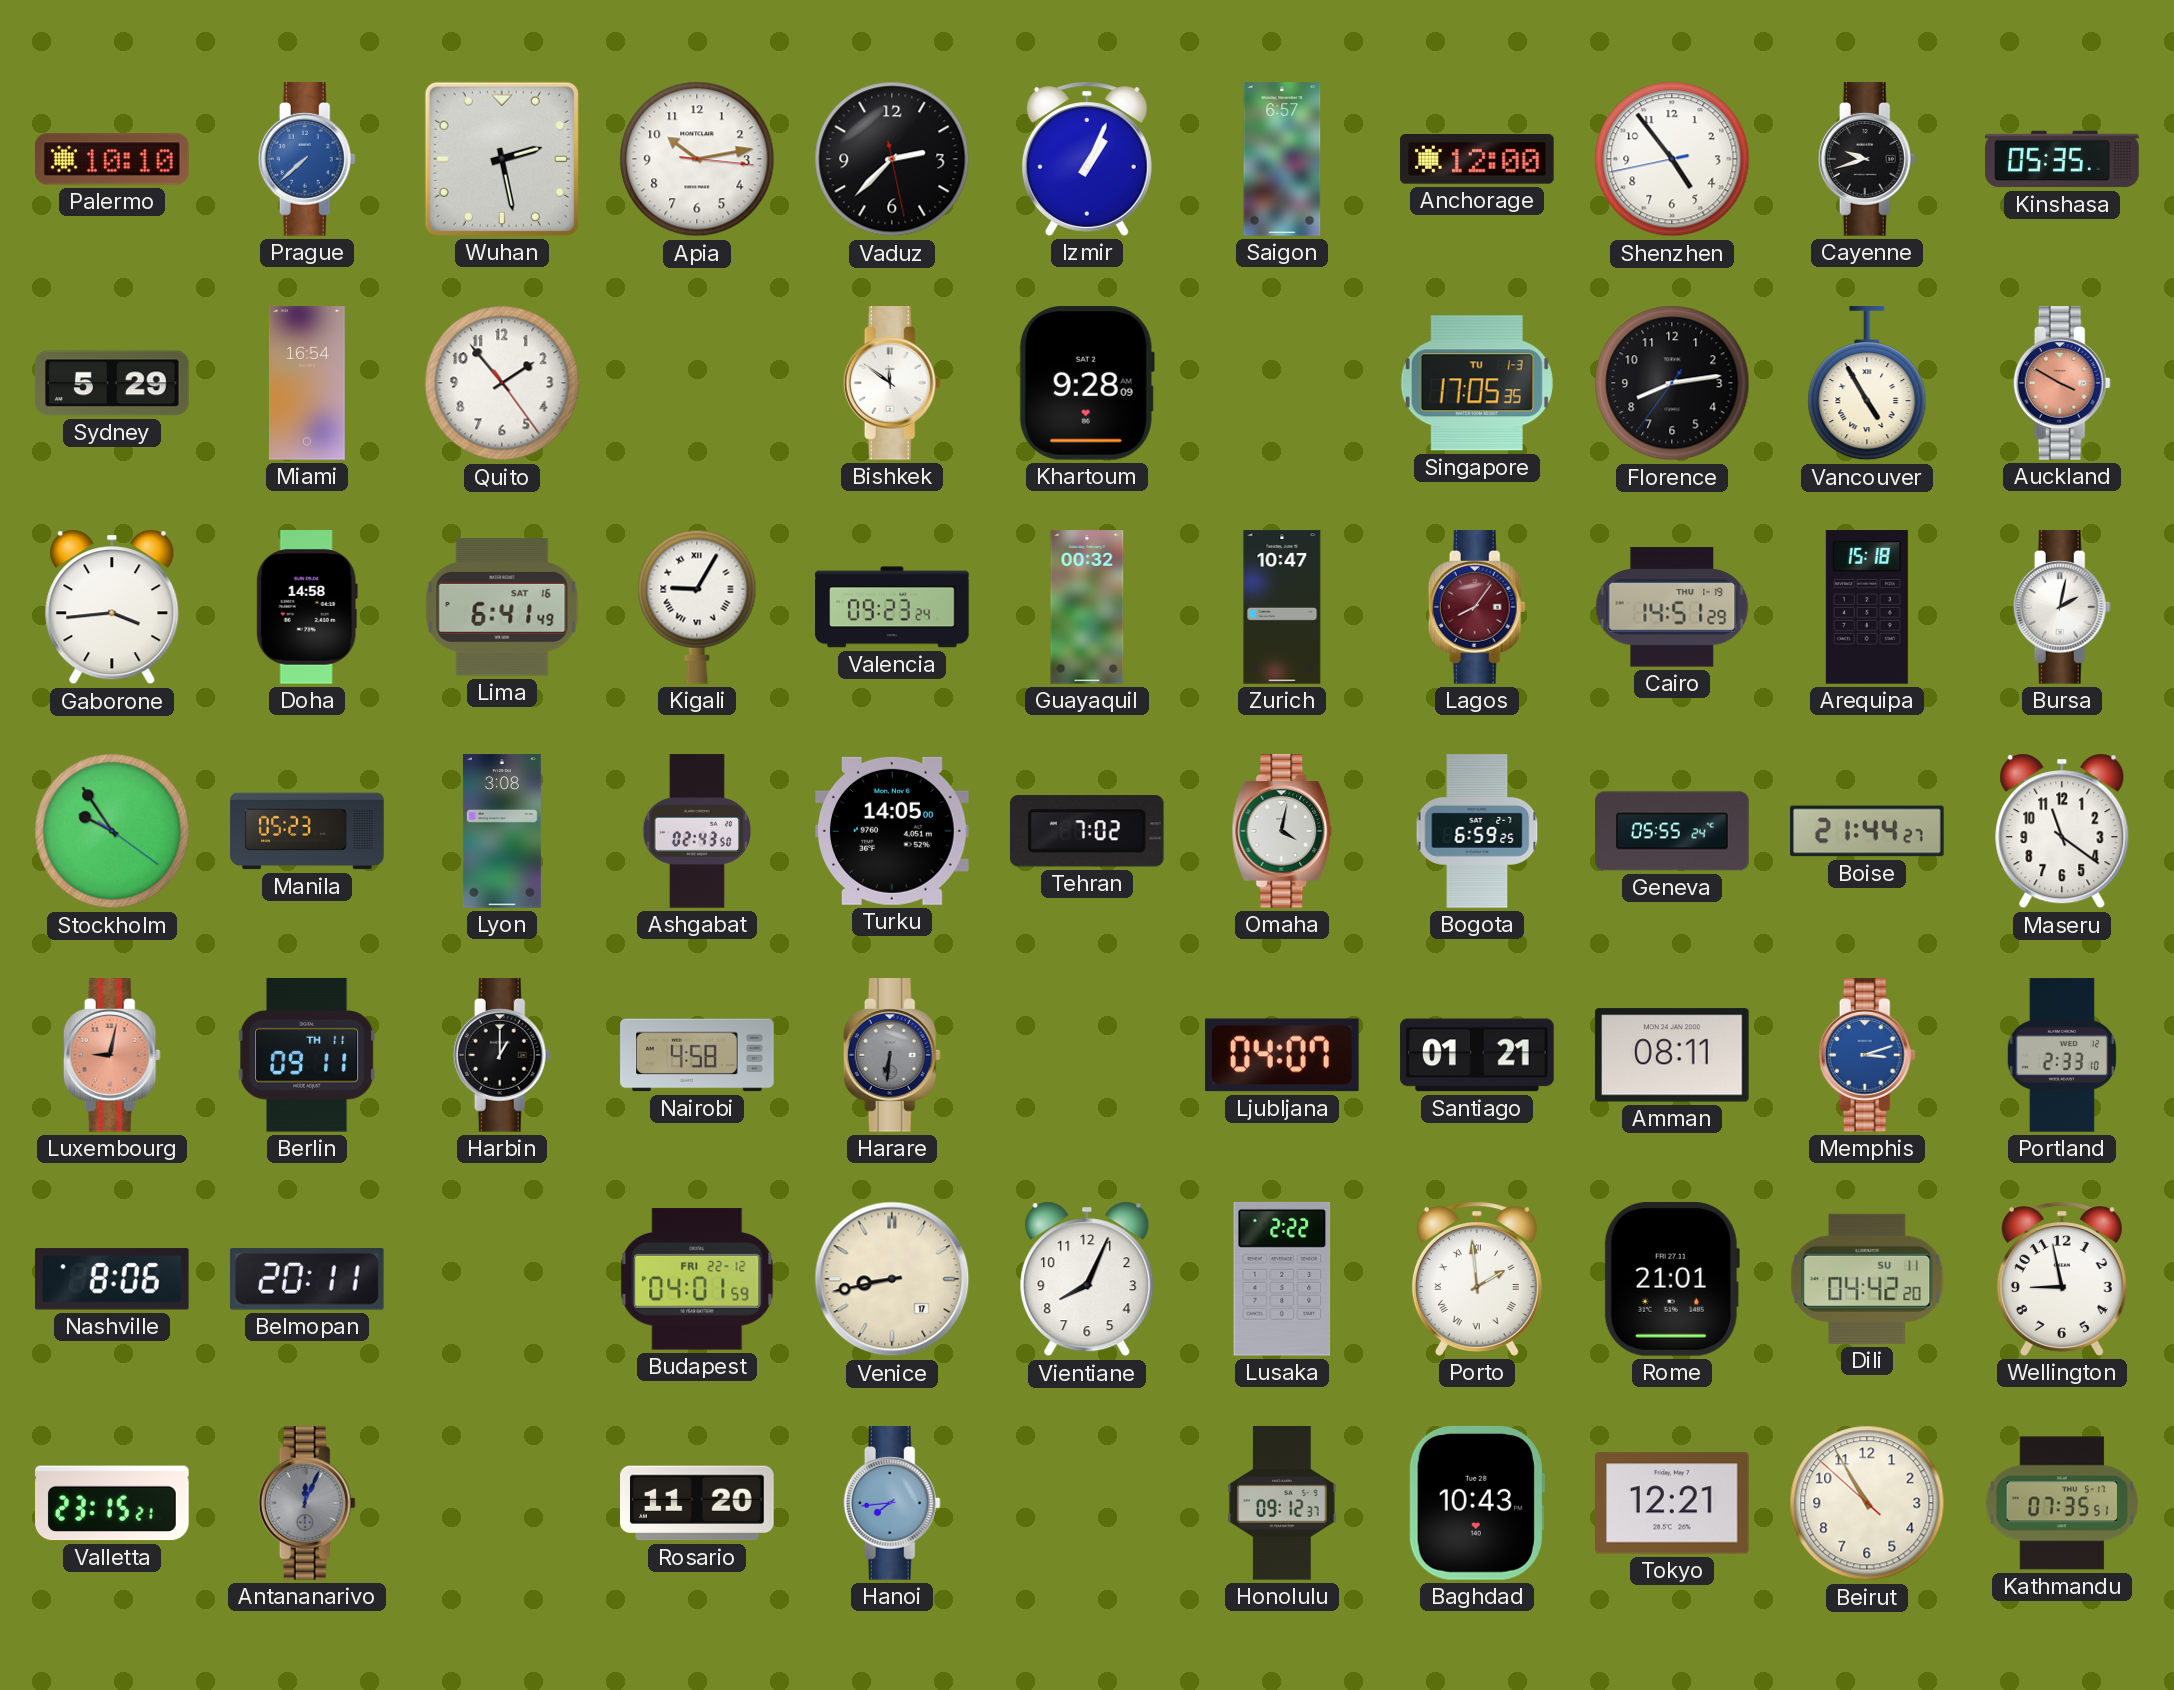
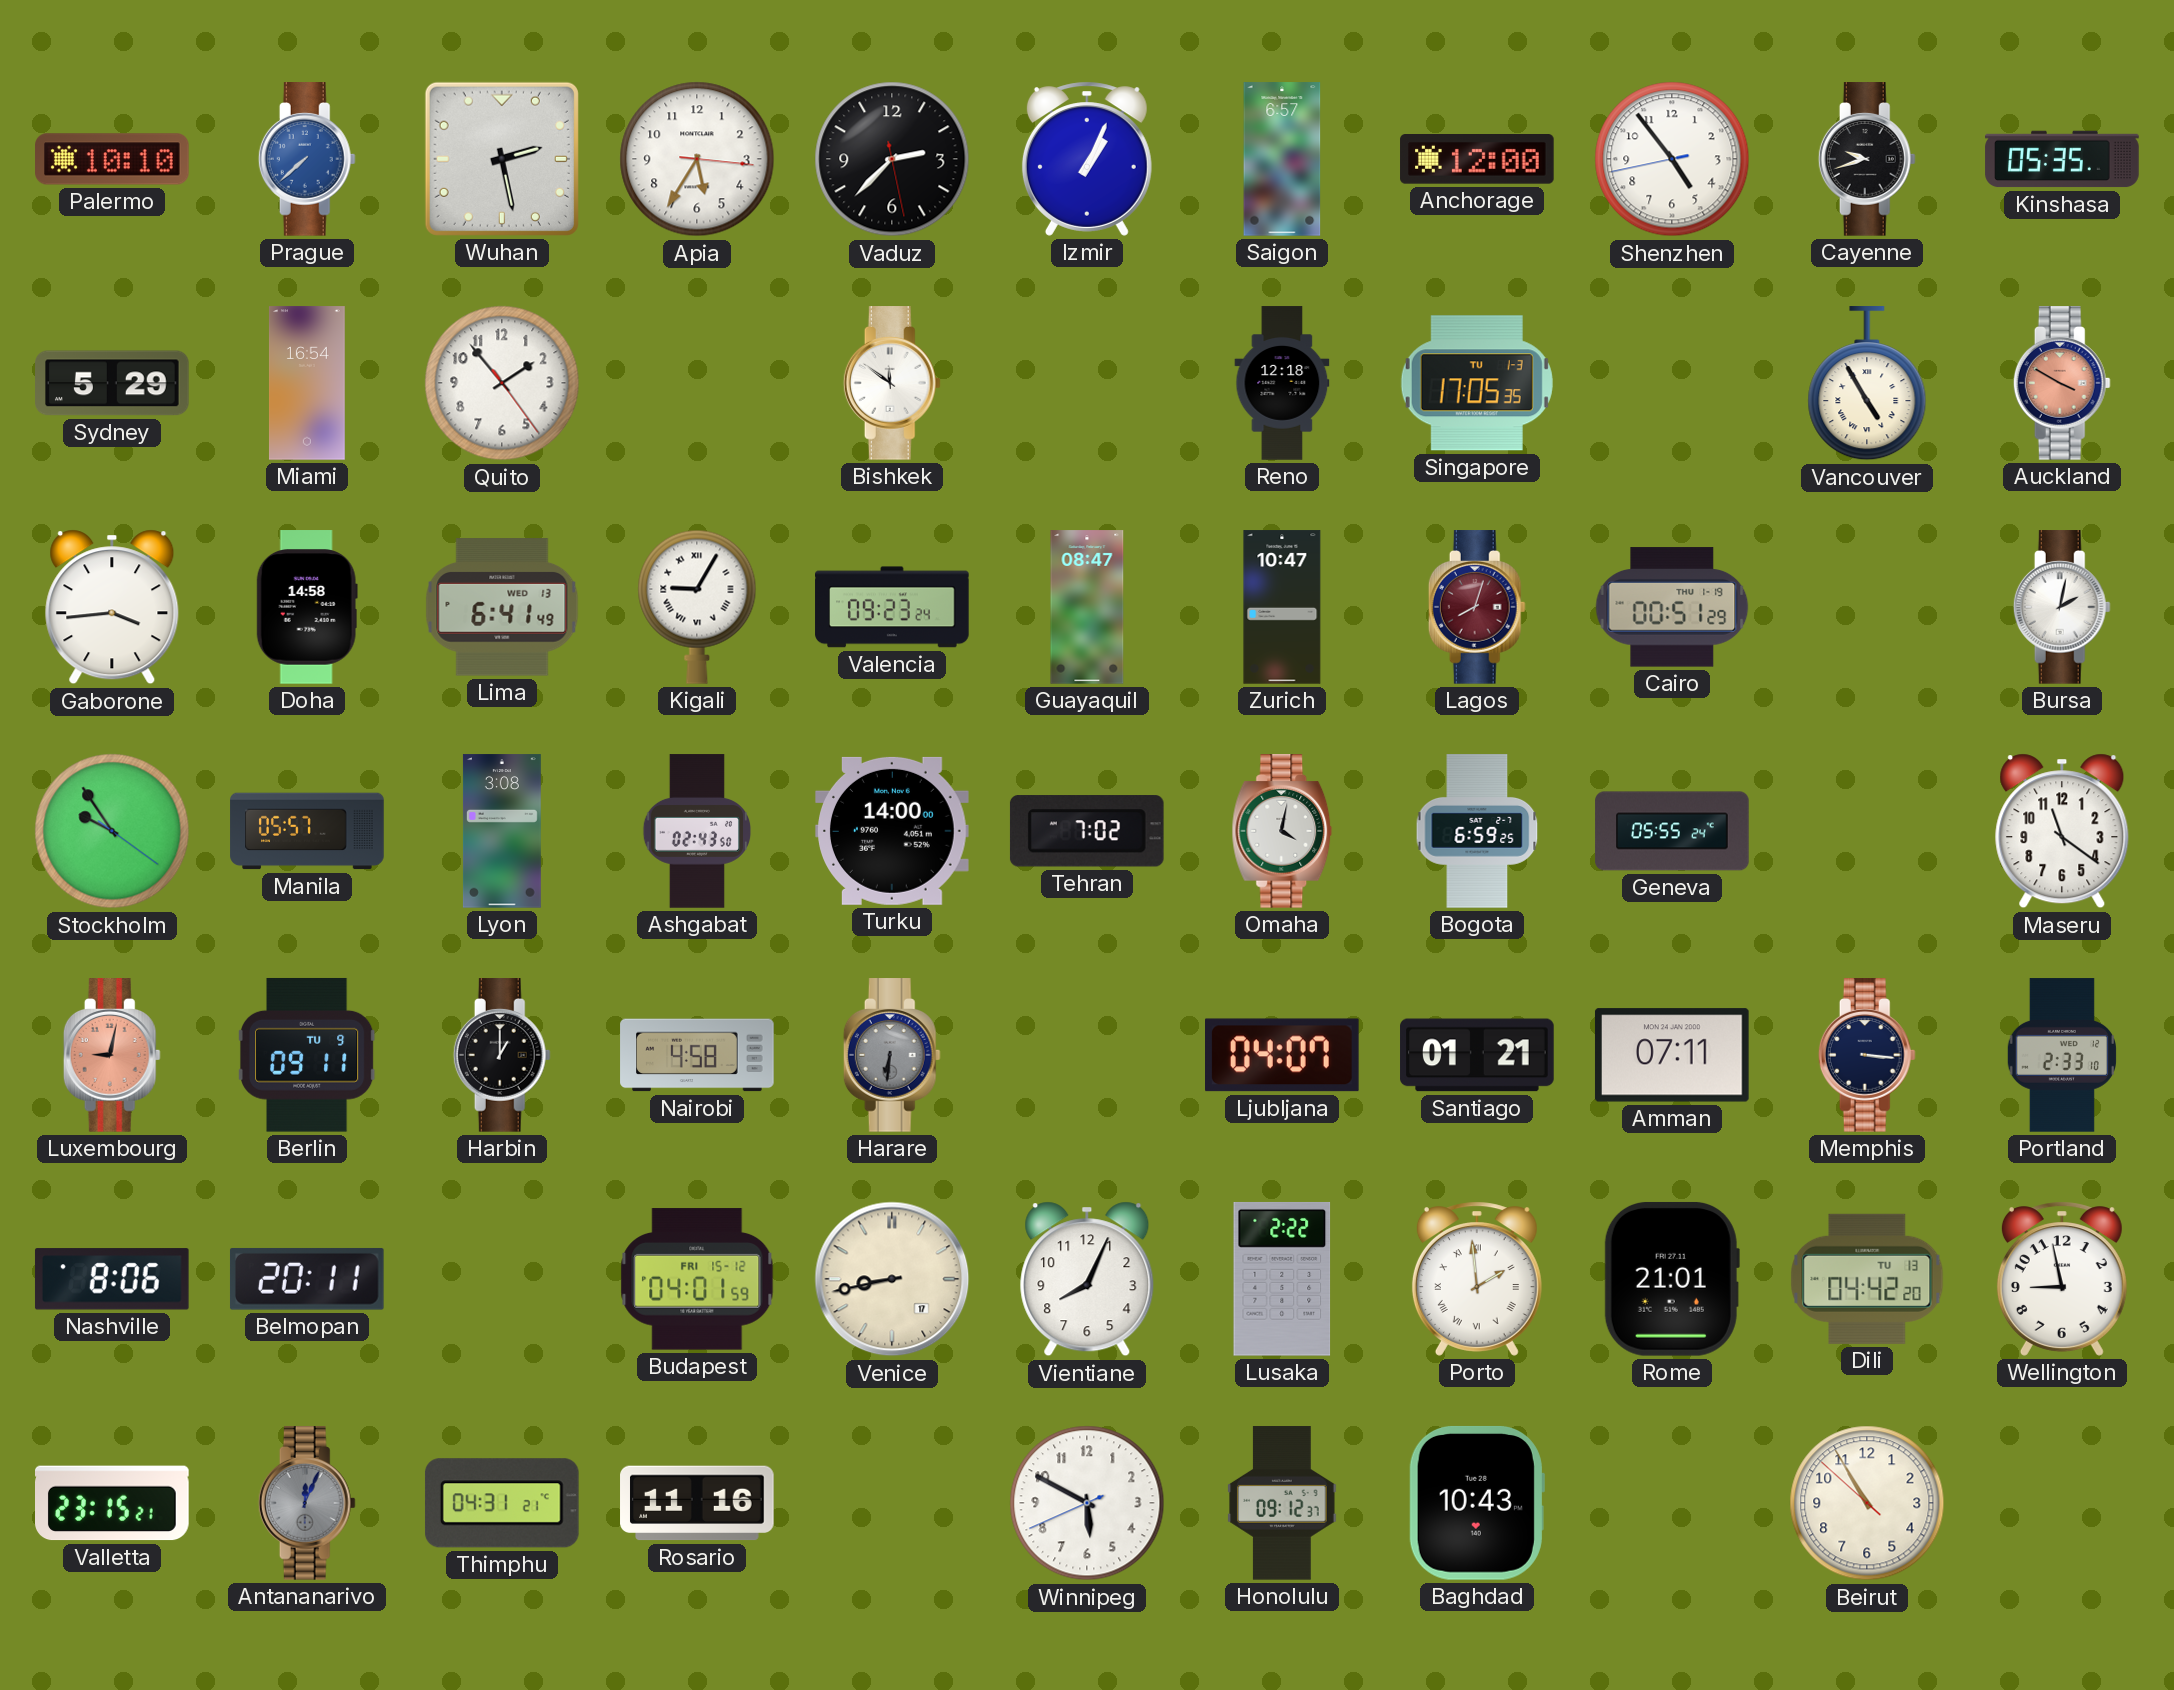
Apia: 10:13 -> 5:35 (697, 159)
Khartoum: 9:28 -> none (1087, 383)
Reno: none -> 12:18 (1282, 383)
Florence: 8:13 -> none (1672, 383)
Lima date: SAT 16 -> WED 13 (502, 607)
Guayaquil: 00:32 -> 08:47 (1087, 607)
Lagos: 8:06 -> 8:03 (1477, 607)
Cairo: 14:51 -> 00:51 (1672, 607)
Arequipa: 15:18 -> none (1867, 607)
Manila: 05:23 -> 05:57 (307, 831)
Turku: 14:05 -> 14:00 (893, 831)
Boise: 21:44 -> none (1867, 831)
Berlin date: TH 11 -> TU 9 (307, 1055)
Amman: 08:11 -> 07:11 (1672, 1055)
Memphis: 3:12 -> 3:16 (1867, 1055)
Memphis dial: blue -> navy (1867, 1055)
Budapest date: FRI 22-12 -> FRI 15-12 (697, 1279)
Dili date: SU 11 -> TU 13 (1867, 1279)
Thimphu: none -> 04:31 (502, 1503)
Rosario: 11:20 -> 11:16 (697, 1503)
Hanoi: 7:44 -> none (892, 1503)
Winnipeg: none -> 5:49 (1087, 1503)
Tokyo: 12:21 -> none (1673, 1503)
Kathmandu: 07:35 -> none (2062, 1503)
